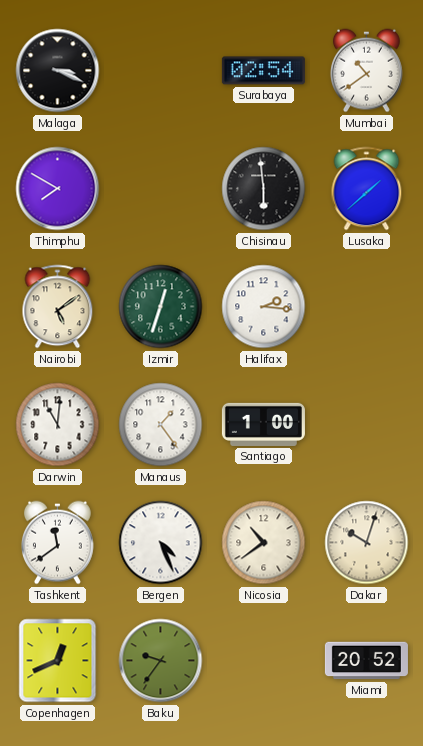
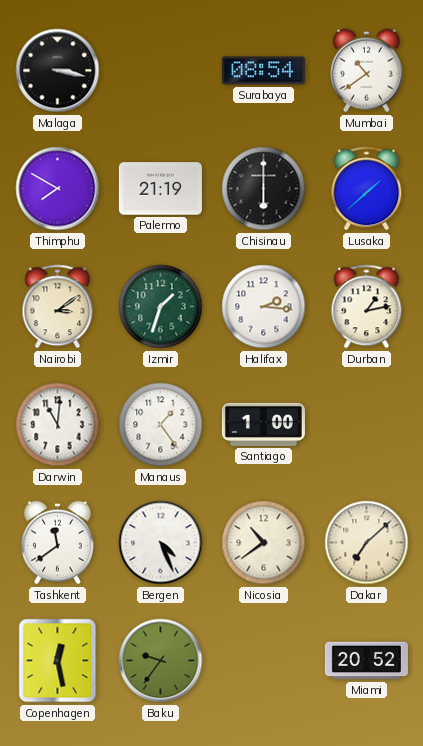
Malaga: 3:19 -> 3:17 (58, 71)
Surabaya: 02:54 -> 08:54 (263, 71)
Palermo: none -> 21:19 (160, 189)
Chisinau: 5:59 -> 6:00 (264, 189)
Nairobi: 5:09 -> 3:09 (58, 307)
Izmir: 12:33 -> 1:33 (161, 307)
Durban: none -> 1:13 (367, 307)
Dakar: 10:03 -> 7:08 (367, 543)
Copenhagen: 12:41 -> 12:28 (58, 661)
